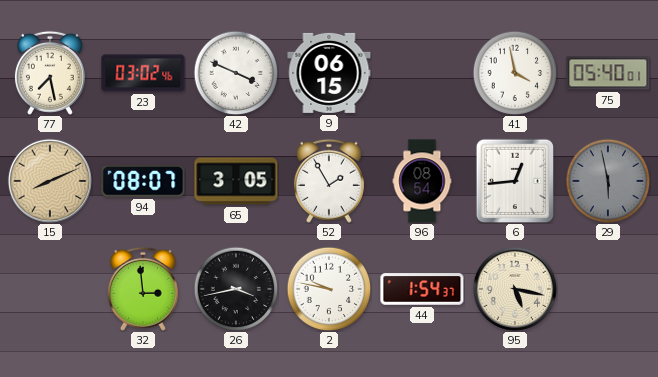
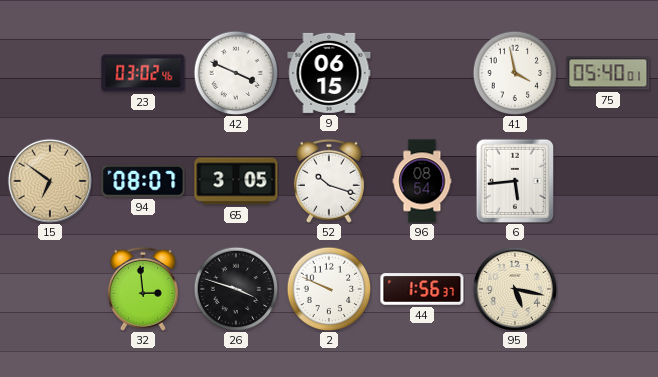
77: 7:28 -> none (50, 73)
15: 8:11 -> 6:51 (50, 181)
52: 1:55 -> 10:18 (329, 181)
6: 12:44 -> 5:44 (514, 181)
29: 5:58 -> none (608, 181)
26: 3:43 -> 3:48 (236, 289)
2: 9:47 -> 9:49 (329, 289)
44: 1:54 -> 1:56 (422, 289)
